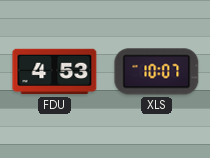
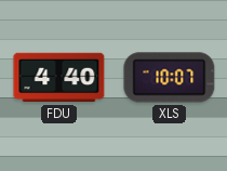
FDU: 4:53 -> 4:40 (59, 78)
